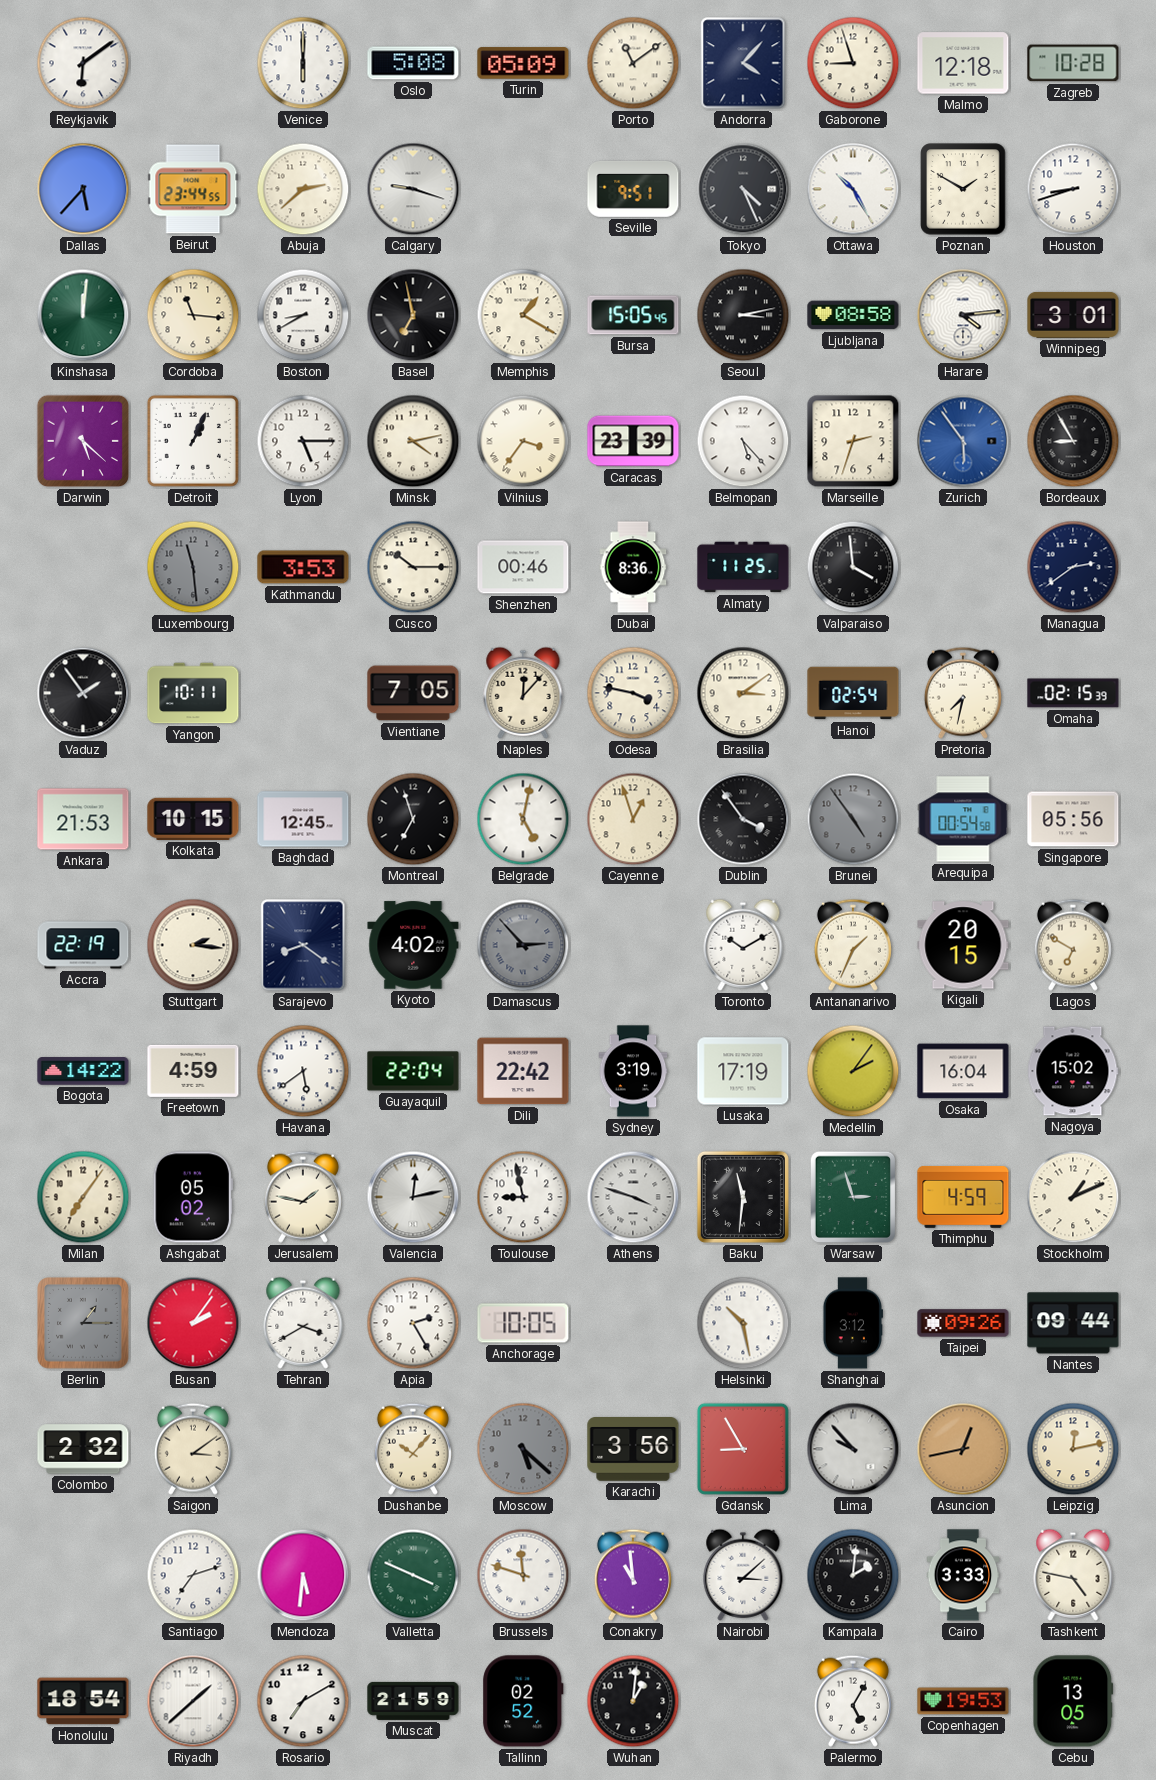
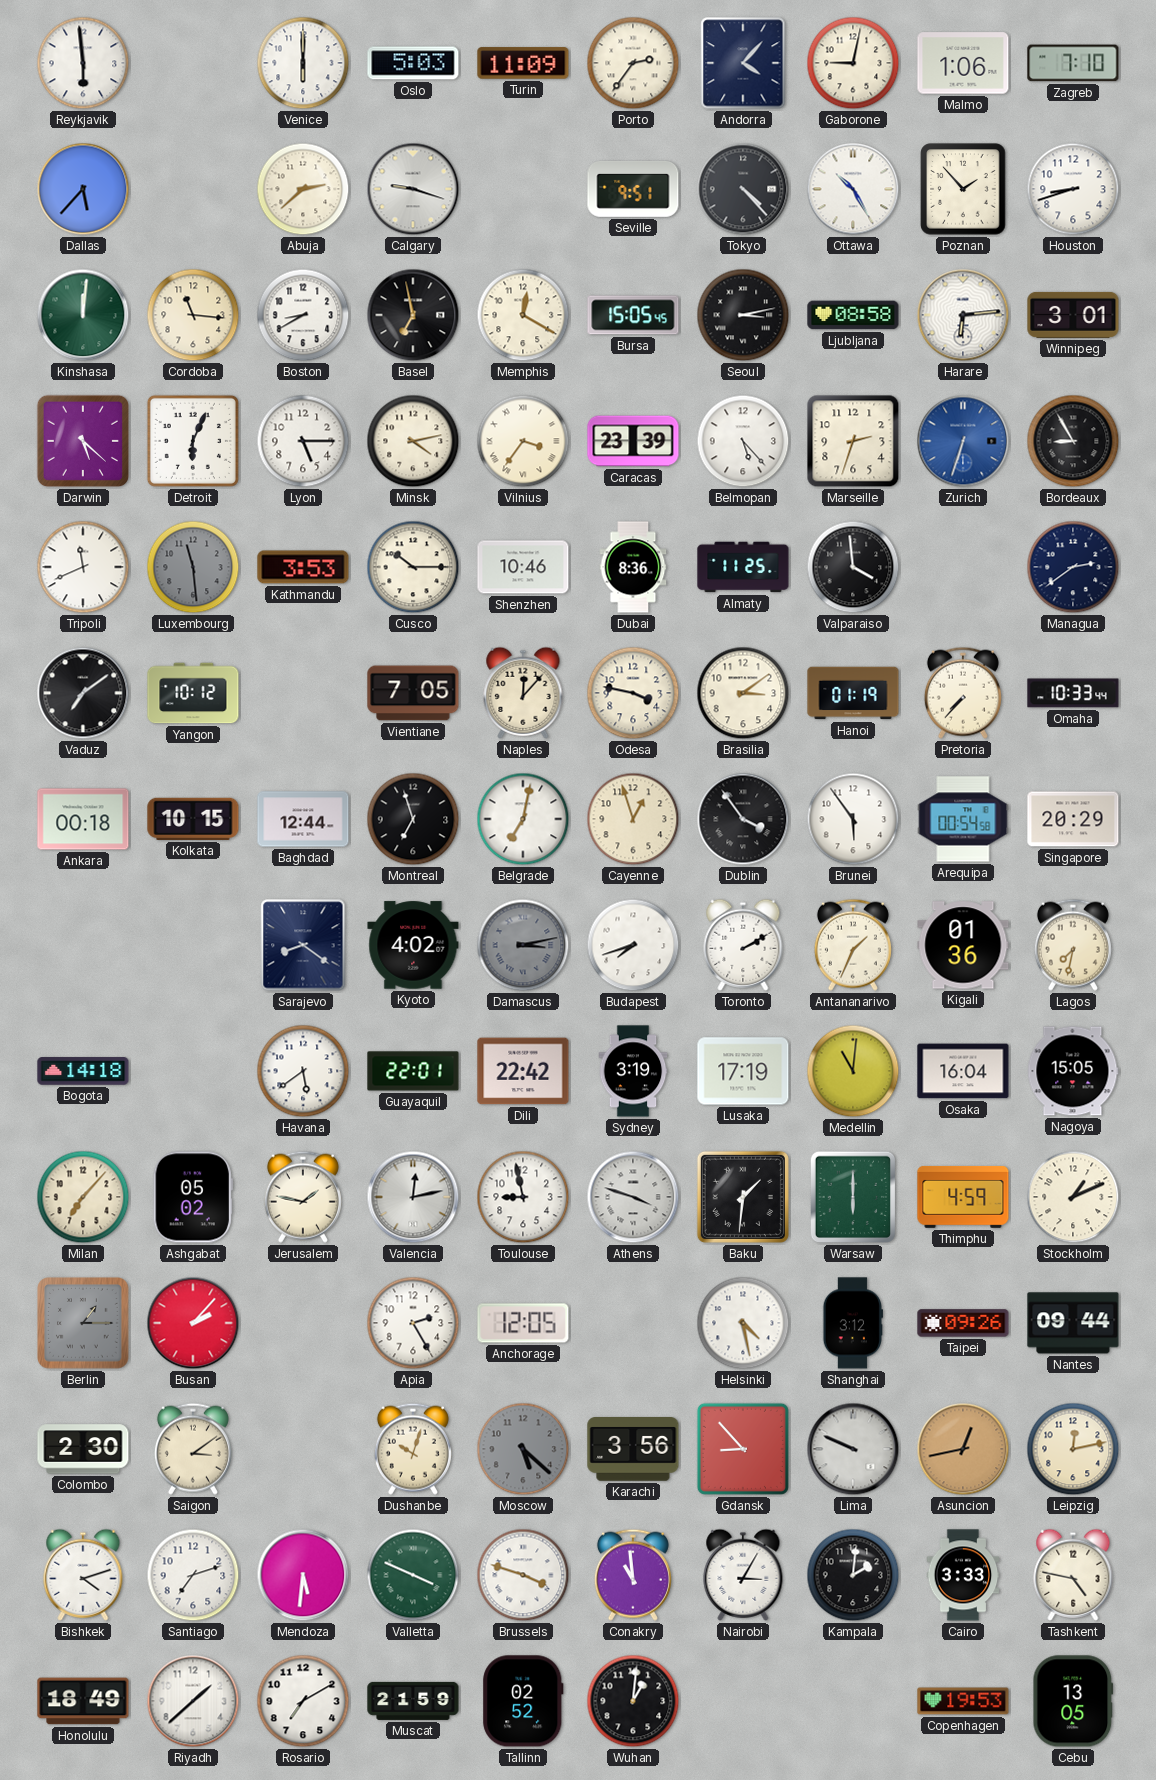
Reykjavik: 6:09 -> 5:59 (83, 63)
Oslo: 5:08 -> 5:03 (413, 63)
Turin: 05:09 -> 11:09 (523, 63)
Porto: 11:09 -> 2:36 (633, 63)
Gaborone: 8:57 -> 9:02 (853, 63)
Malmo: 12:18 -> 1:06 (963, 63)
Zagreb: 10:28 -> 7:10 (1073, 63)
Beirut: 23:44 -> none (193, 189)
Tokyo: 4:26 -> 4:23 (743, 189)
Poznan: 1:50 -> 1:53 (963, 189)
Memphis: 1:20 -> 12:20 (523, 315)
Harare: 4:14 -> 6:14 (963, 315)
Detroit: 1:04 -> 6:04 (193, 441)
Zurich: 5:54 -> 6:33 (963, 441)
Tripoli: none -> 11:41 (83, 567)
Shenzhen: 00:46 -> 10:46 (523, 567)
Vaduz: 1:54 -> 7:09 (83, 693)
Yangon: 10:11 -> 10:12 (193, 693)
Hanoi: 02:54 -> 01:19 (853, 693)
Pretoria: 7:32 -> 7:37 (963, 693)
Omaha: 02:15 -> 10:33 (1073, 693)
Ankara: 21:53 -> 00:18 (83, 819)
Baghdad: 12:45 -> 12:44 (303, 819)
Belgrade: 5:02 -> 7:02 (523, 819)
Brunei: 4:54 -> 5:54 (853, 819)
Brunei dial: grey -> white (853, 819)
Singapore: 05:56 -> 20:29 (1073, 819)
Accra: 22:19 -> none (83, 945)
Stuttgart: 2:16 -> none (193, 945)
Damascus: 2:53 -> 3:13 (523, 945)
Budapest: none -> 7:42 (633, 945)
Toronto: 10:10 -> 2:10 (743, 945)
Kigali: 20:15 -> 01:36 (963, 945)
Lagos: 6:50 -> 7:32 (1073, 945)
Bogota: 14:22 -> 14:18 (83, 1071)
Freetown: 4:59 -> none (193, 1071)
Guayaquil: 22:04 -> 22:01 (413, 1071)
Medellin: 2:06 -> 11:01 (853, 1071)
Nagoya: 15:02 -> 15:05 (1073, 1071)
Milan: 7:06 -> 7:07 (83, 1197)
Baku: 11:31 -> 1:31 (743, 1197)
Warsaw: 2:57 -> 6:00 (852, 1197)
Busan: 2:06 -> 2:07 (193, 1323)
Tehran: 3:40 -> none (303, 1323)
Anchorage: 10:05 -> 12:05 (523, 1323)
Helsinki: 10:28 -> 4:28 (743, 1323)
Colombo: 2:32 -> 2:30 (83, 1449)
Dushanbe: 10:07 -> 10:03 (413, 1449)
Gdansk: 8:55 -> 8:53 (743, 1449)
Lima: 9:53 -> 9:49 (853, 1449)
Bishkek: none -> 4:12 (83, 1575)
Brussels: 11:48 -> 3:48 (523, 1575)
Nairobi: 3:08 -> 3:05 (743, 1575)
Honolulu: 18:54 -> 18:49 (83, 1701)
Palermo: 5:05 -> none (853, 1701)
